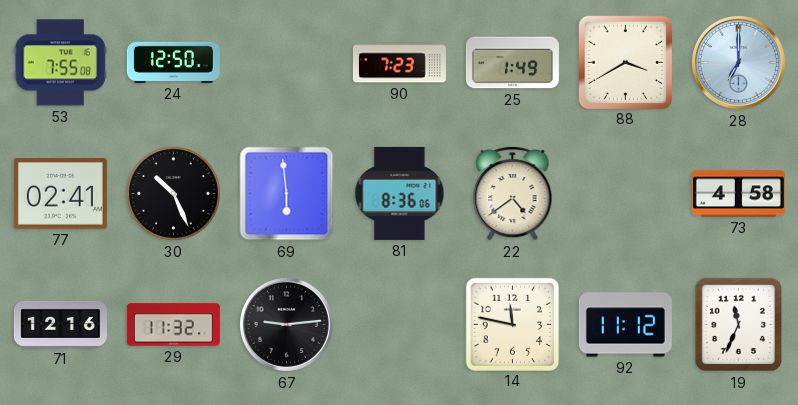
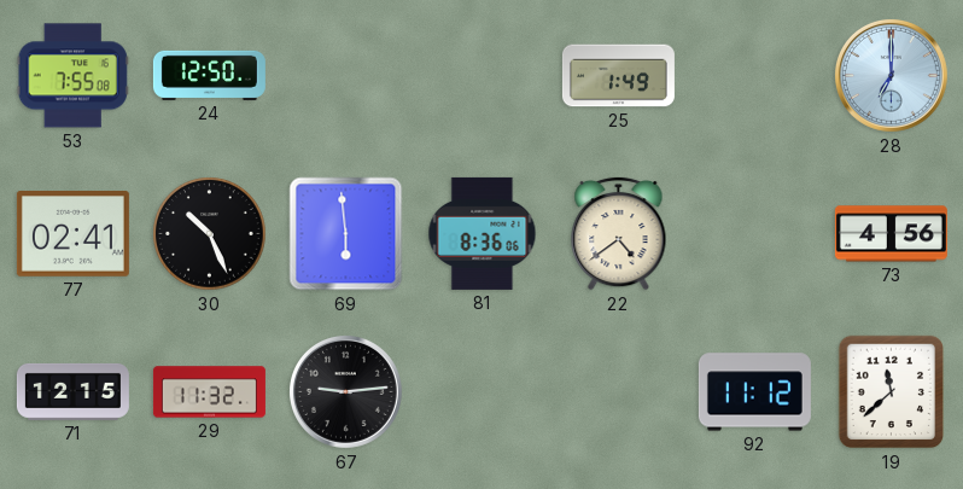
90: 7:23 -> none (399, 63)
88: 3:40 -> none (625, 62)
73: 4:58 -> 4:56 (891, 234)
71: 12:16 -> 12:15 (72, 391)
14: 11:47 -> none (512, 324)
19: 11:34 -> 11:38 (892, 392)
